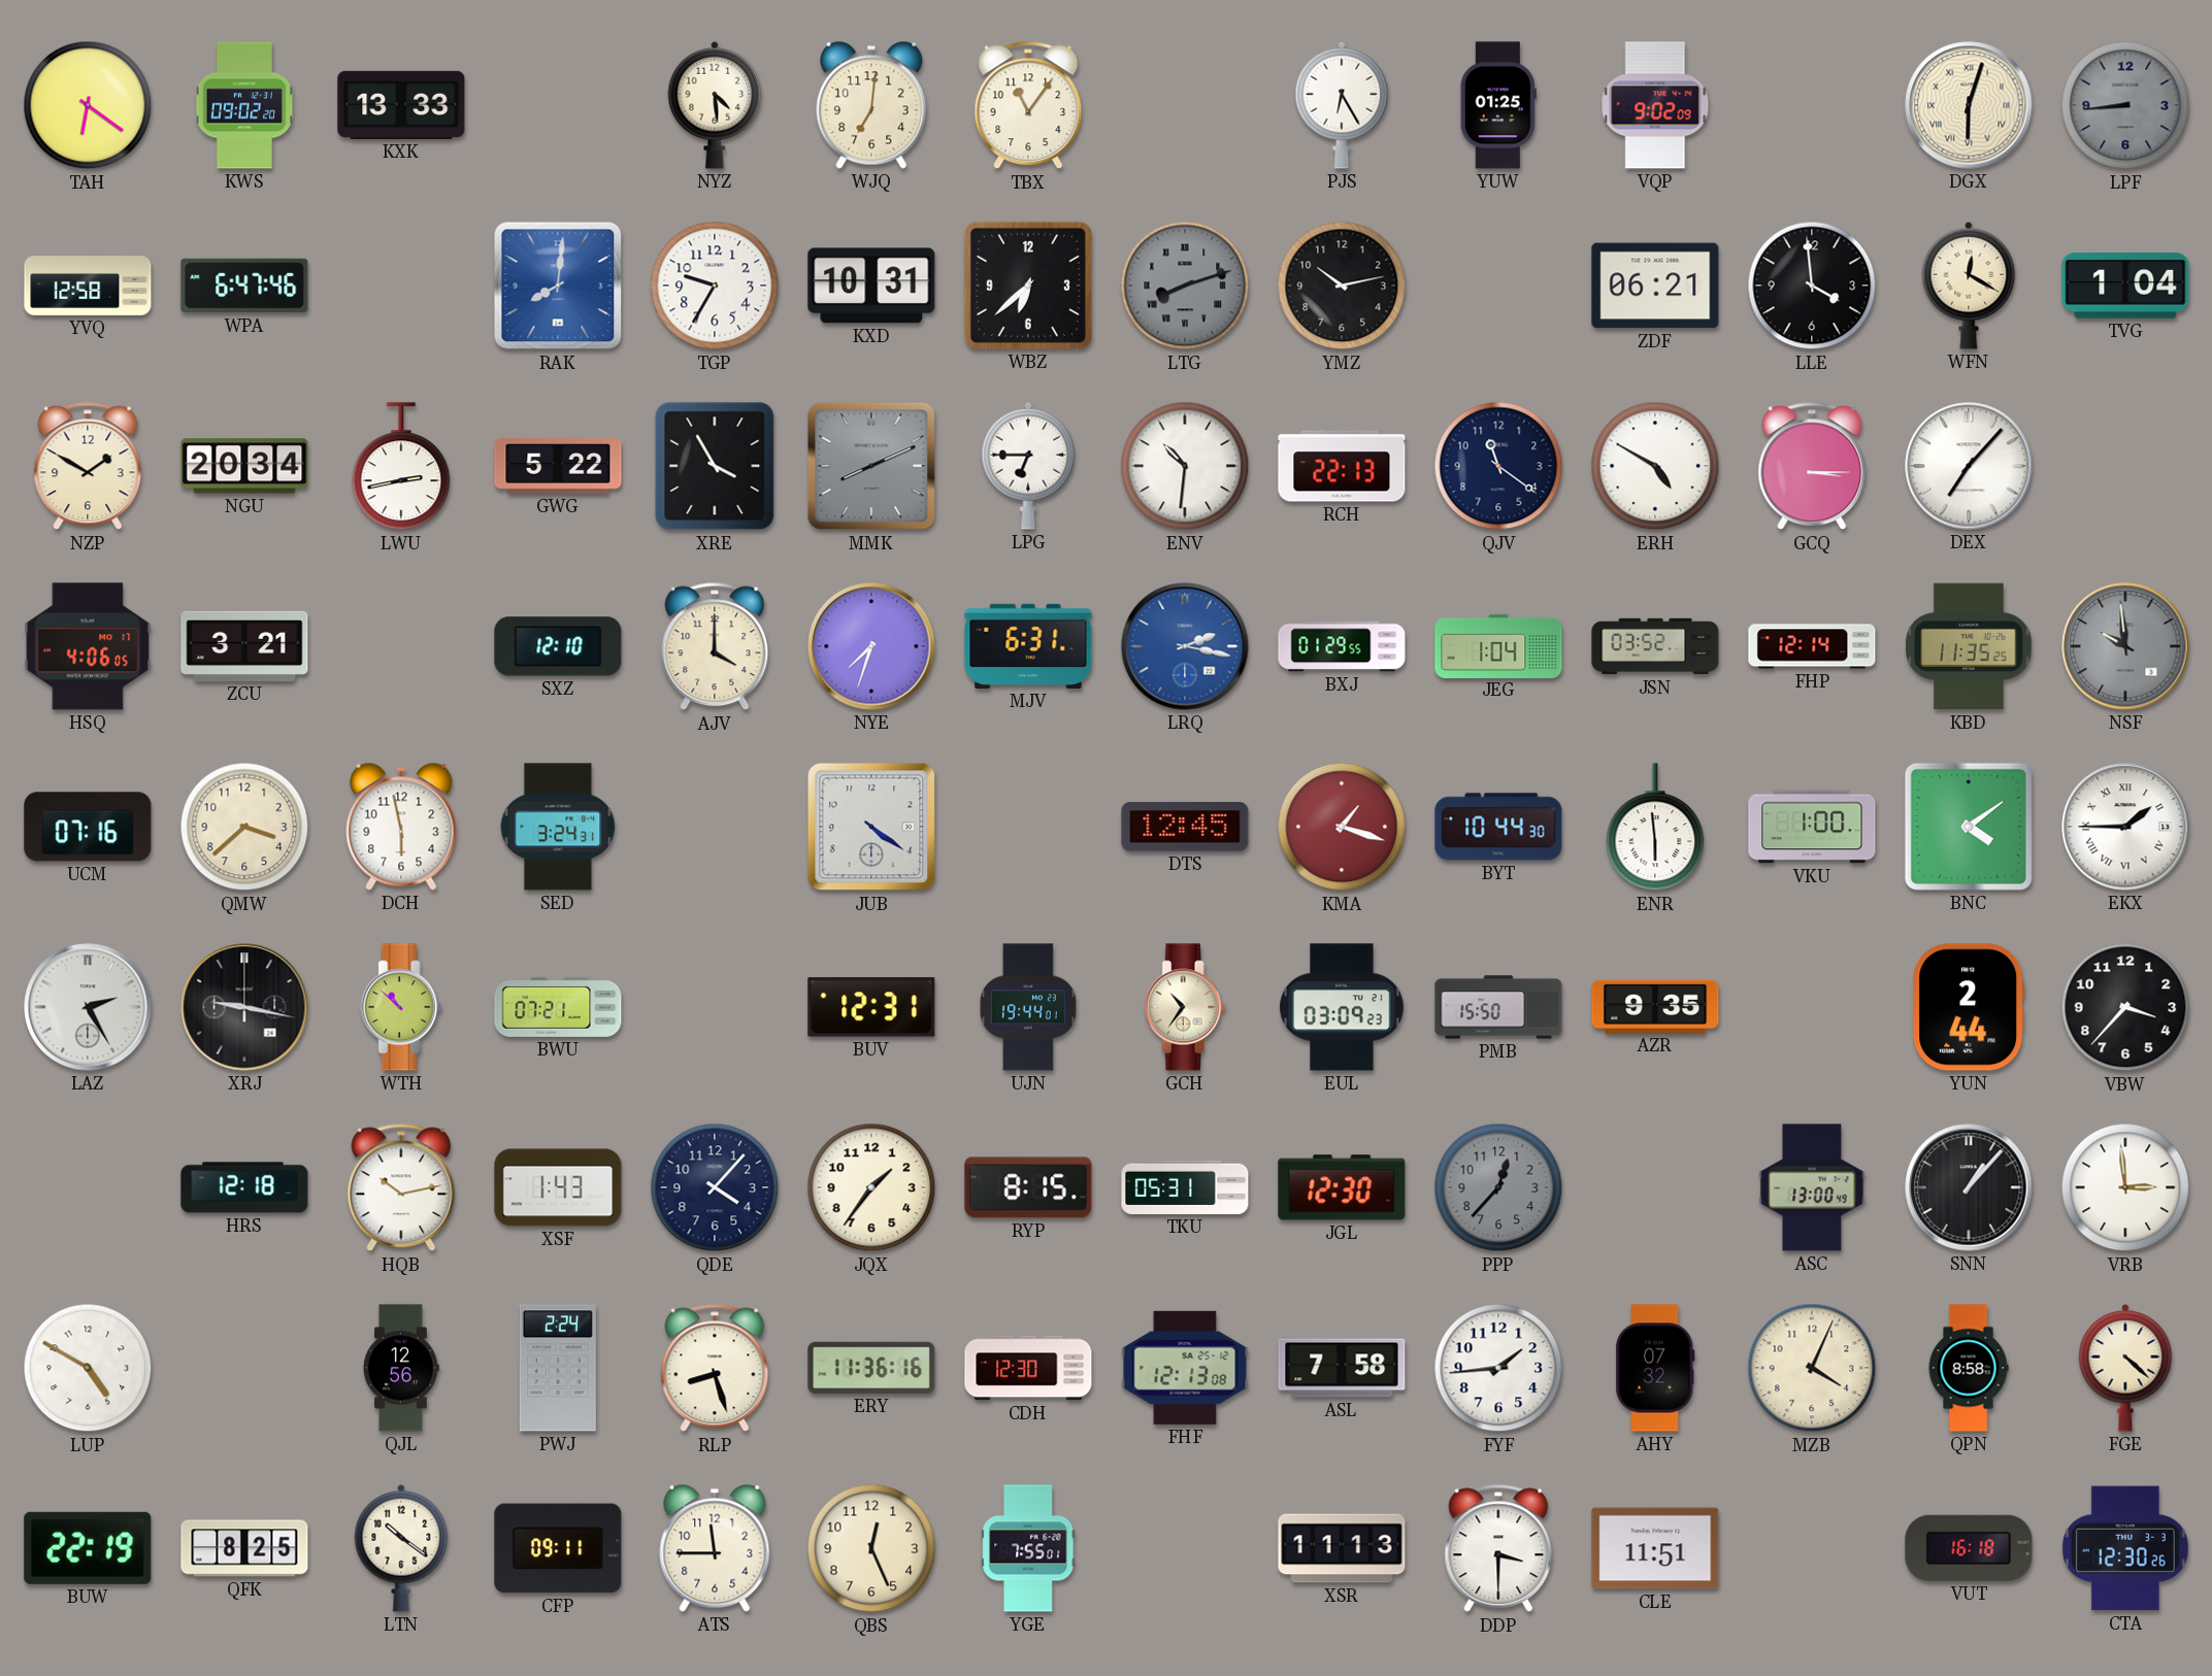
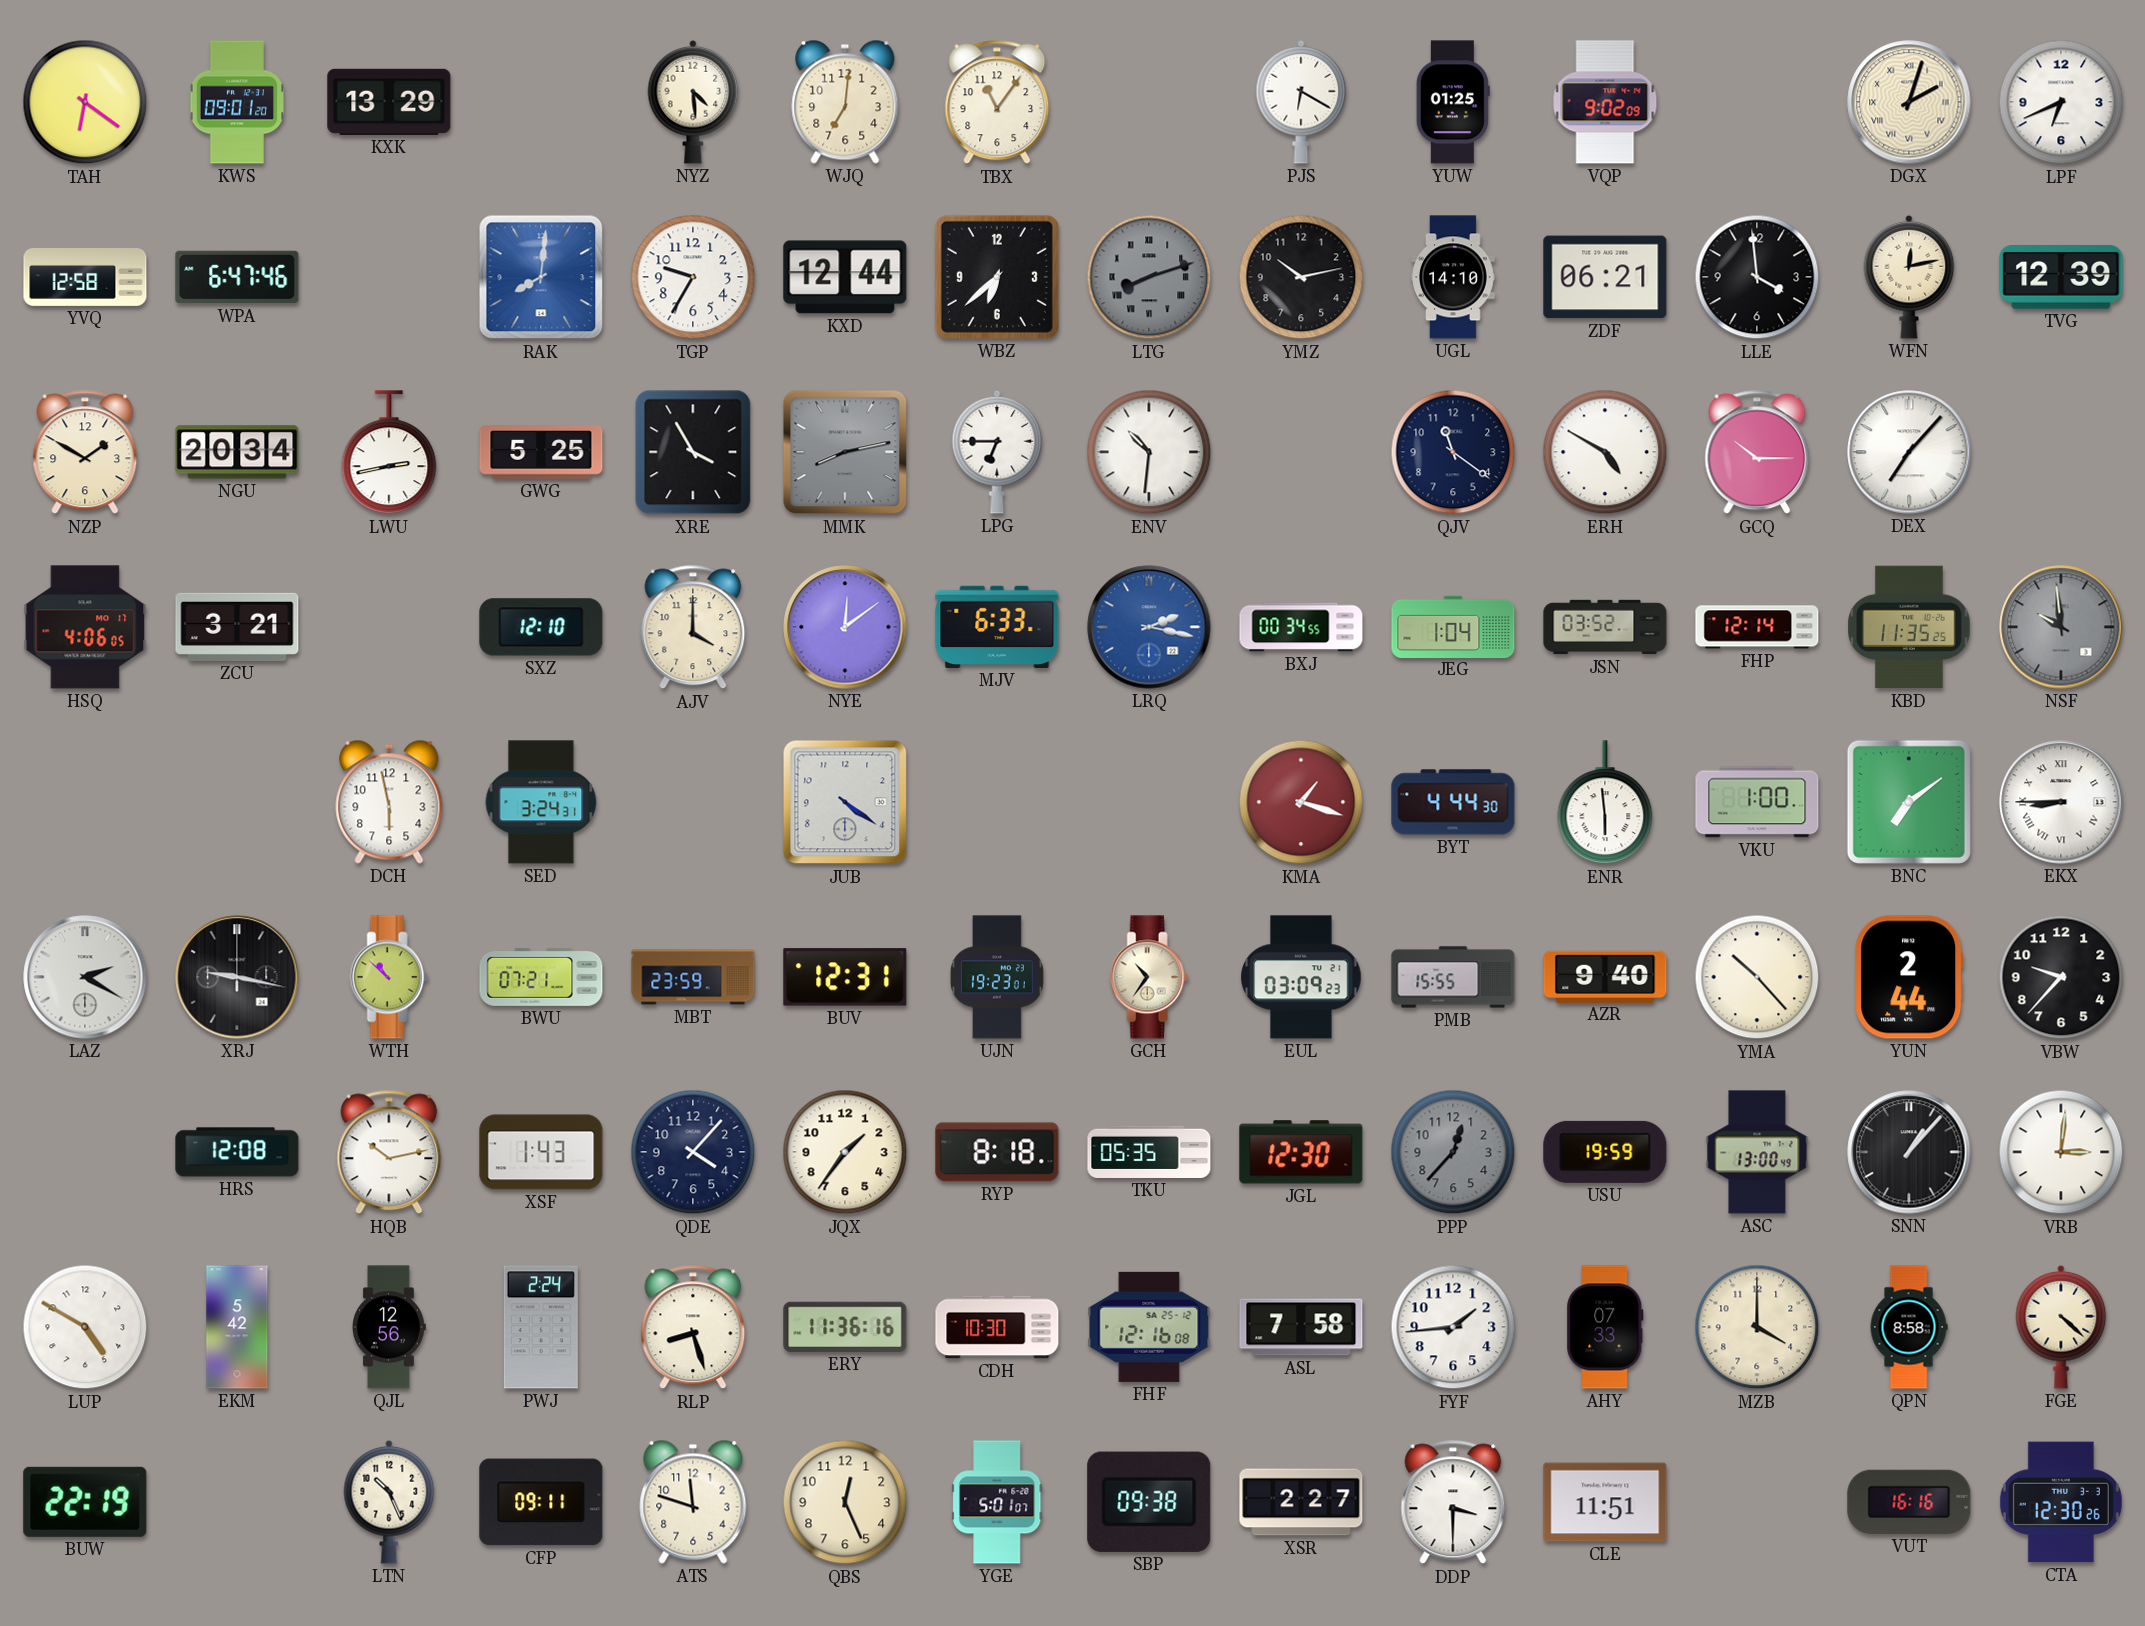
KWS: 09:02 -> 09:01 (237, 102)
KXK: 13:33 -> 13:29 (389, 102)
PJS: 6:25 -> 6:20 (1301, 102)
DGX: 6:03 -> 2:03 (1909, 102)
LPF: 8:44 -> 6:41 (2061, 102)
LPF dial: grey -> white (2061, 102)
KXD: 10:31 -> 12:44 (845, 277)
UGL: none -> 14:10 (1454, 277)
WFN: 12:20 -> 12:13 (1909, 277)
TVG: 1:04 -> 12:39 (2061, 278)
GWG: 5:22 -> 5:25 (541, 452)
MMK: 8:11 -> 8:13 (845, 452)
RCH: 22:13 -> none (1342, 466)
GCQ: 3:15 -> 10:15 (1757, 452)
NYE: 7:33 -> 12:09 (845, 627)
MJV: 6:31 -> 6:33 (997, 627)
BXJ: 01:29 -> 00:34 (1301, 627)
UCM: 07:16 -> none (88, 827)
QMW: 3:38 -> none (244, 827)
DTS: 12:45 -> none (1185, 828)
BYT: 10:44 -> 4:44 (1453, 802)
BNC: 4:09 -> 7:09 (1909, 802)
EKX: 1:45 -> 8:45 (2061, 802)
LAZ: 2:25 -> 2:20 (85, 977)
MBT: none -> 23:59 (693, 977)
UJN: 19:44 -> 19:23 (997, 977)
PMB: 15:50 -> 15:55 (1453, 977)
AZR: 9:35 -> 9:40 (1605, 976)
YMA: none -> 10:23 (1757, 977)
VBW: 3:37 -> 9:37 (2061, 977)
HRS: 12:18 -> 12:08 (237, 1152)
RYP: 8:15 -> 8:18 (997, 1152)
TKU: 05:31 -> 05:35 (1149, 1152)
USU: none -> 19:59 (1605, 1152)
VRB: 2:59 -> 3:01 (2061, 1152)
EKM: none -> 5:42 (237, 1327)
CDH: 12:30 -> 10:30 (997, 1327)
FHF: 12:13 -> 12:16 (1149, 1327)
AHY: 07:32 -> 07:33 (1605, 1327)
MZB: 4:04 -> 4:00 (1757, 1327)
QFK: 8:25 -> none (244, 1548)
LTN: 10:21 -> 10:26 (389, 1502)
ATS: 11:45 -> 11:48 (693, 1502)
YGE: 7:55 -> 5:01 (997, 1502)
SBP: none -> 09:38 (1149, 1502)
XSR: 11:13 -> 2:27 (1301, 1502)
VUT: 16:18 -> 16:16 (1909, 1502)
